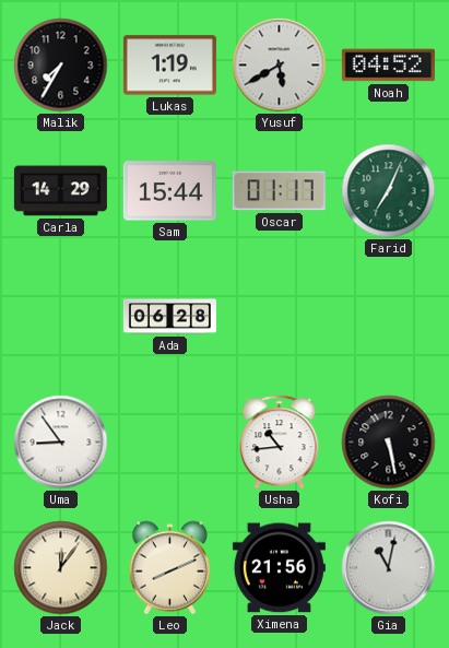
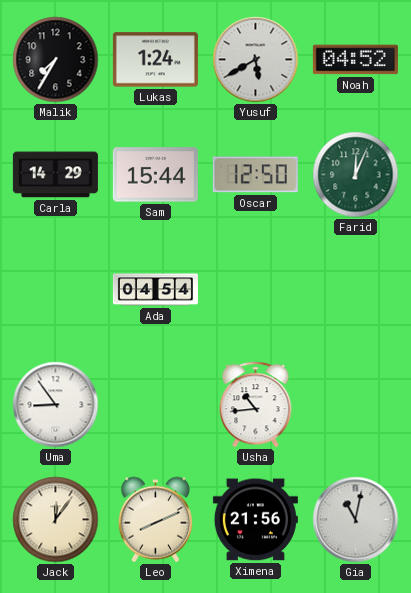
Lukas: 1:19 -> 1:24 (155, 60)
Oscar: 01:17 -> 12:50 (255, 175)
Farid: 7:04 -> 12:04 (356, 175)
Ada: 06:28 -> 04:54 (155, 290)
Kofi: 5:28 -> none (389, 443)
